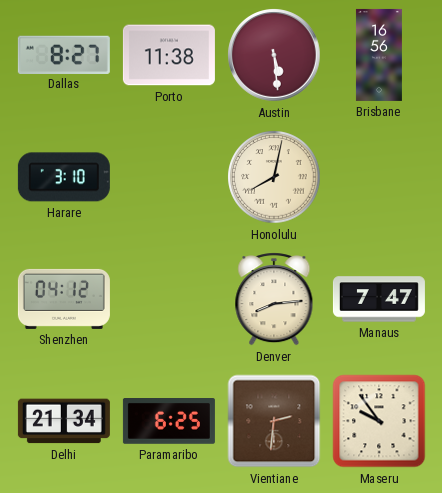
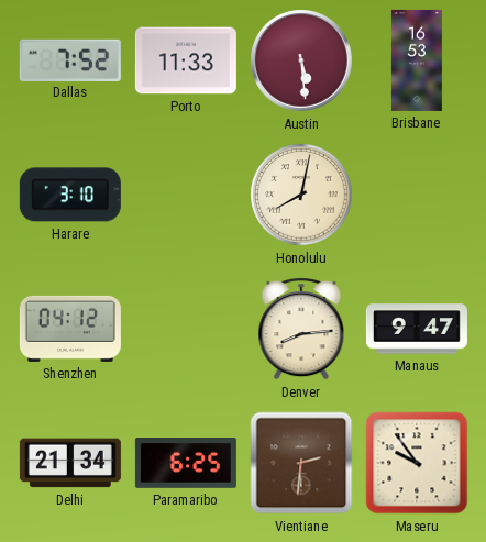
Dallas: 8:27 -> 7:52 (70, 59)
Porto: 11:38 -> 11:33 (186, 60)
Brisbane: 16:56 -> 16:53 (417, 60)
Manaus: 7:47 -> 9:47 (417, 329)
